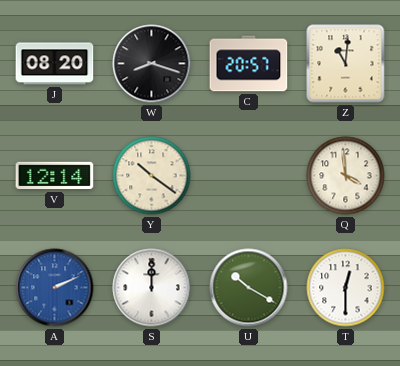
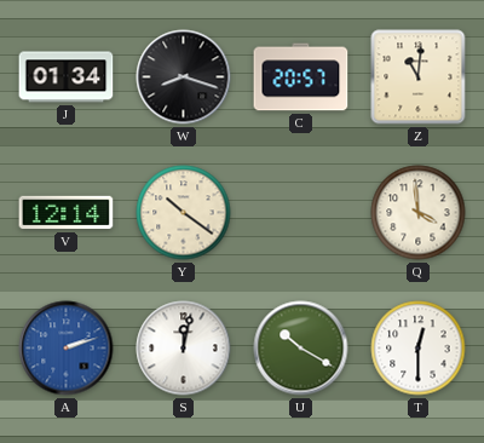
J: 08:20 -> 01:34 (67, 77)
A: 2:11 -> 2:12 (67, 349)
S: 12:00 -> 12:02 (184, 349)
